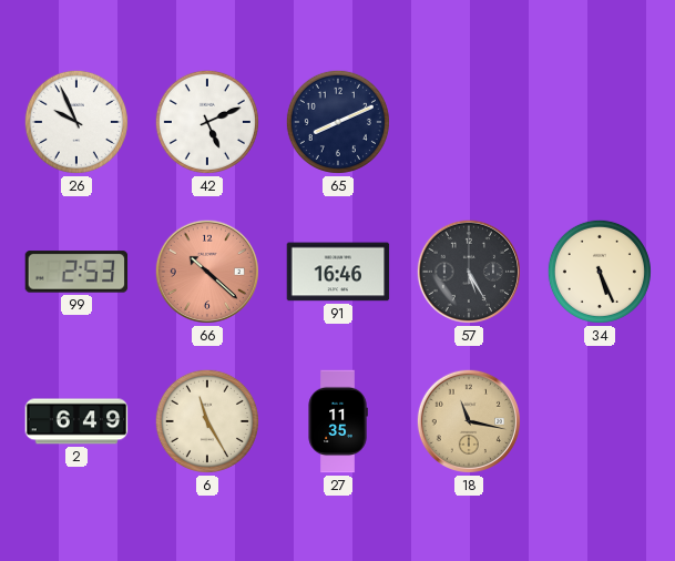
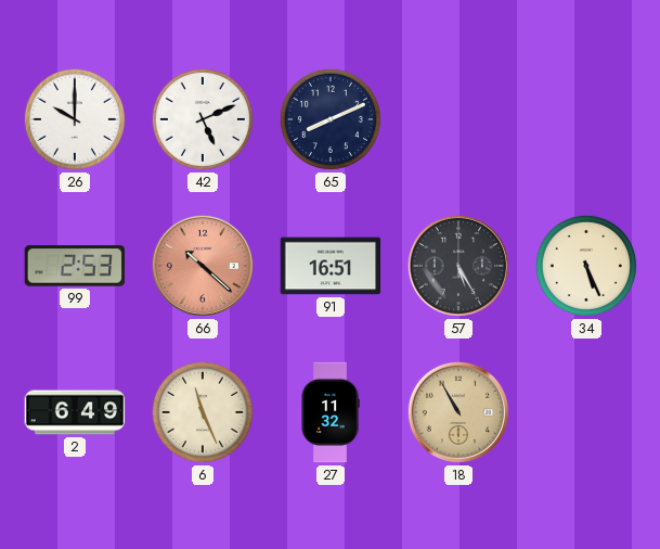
26: 9:56 -> 10:00 (75, 119)
91: 16:46 -> 16:51 (331, 266)
6: 11:25 -> 11:26 (203, 412)
27: 11:35 -> 11:32 (331, 412)
18: 11:17 -> 10:55 (458, 412)
